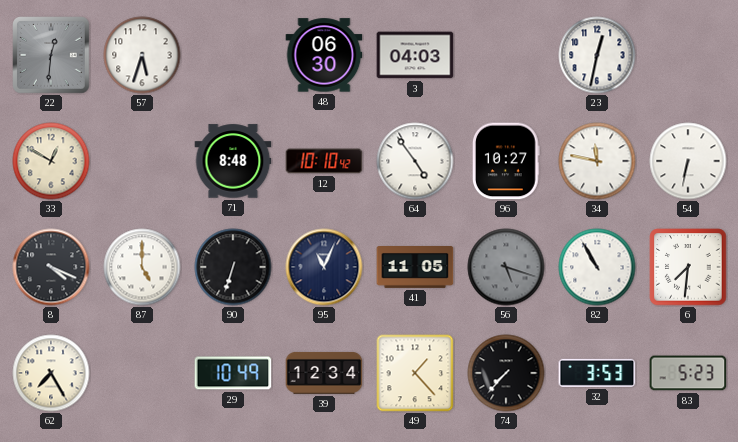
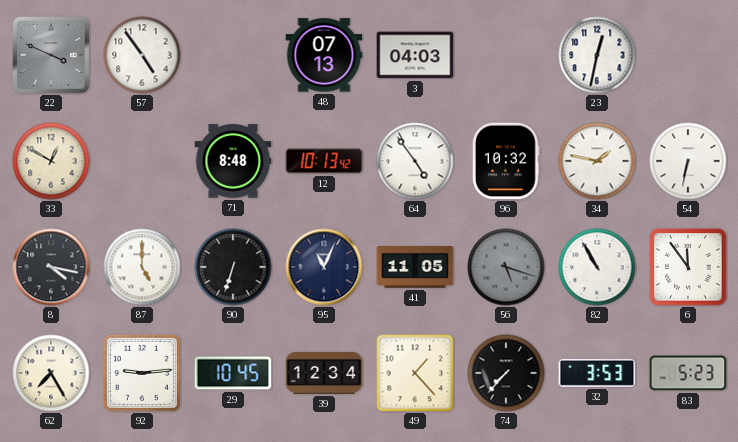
22: 12:31 -> 3:49 (51, 55)
57: 5:33 -> 4:54 (142, 55)
48: 06:30 -> 07:13 (324, 55)
12: 10:10 -> 10:13 (324, 161)
96: 10:27 -> 10:32 (507, 161)
34: 11:47 -> 1:47 (597, 161)
8: 4:19 -> 4:17 (51, 267)
6: 7:31 -> 11:54 (688, 267)
92: none -> 9:14 (142, 373)
29: 10:49 -> 10:45 (233, 373)
